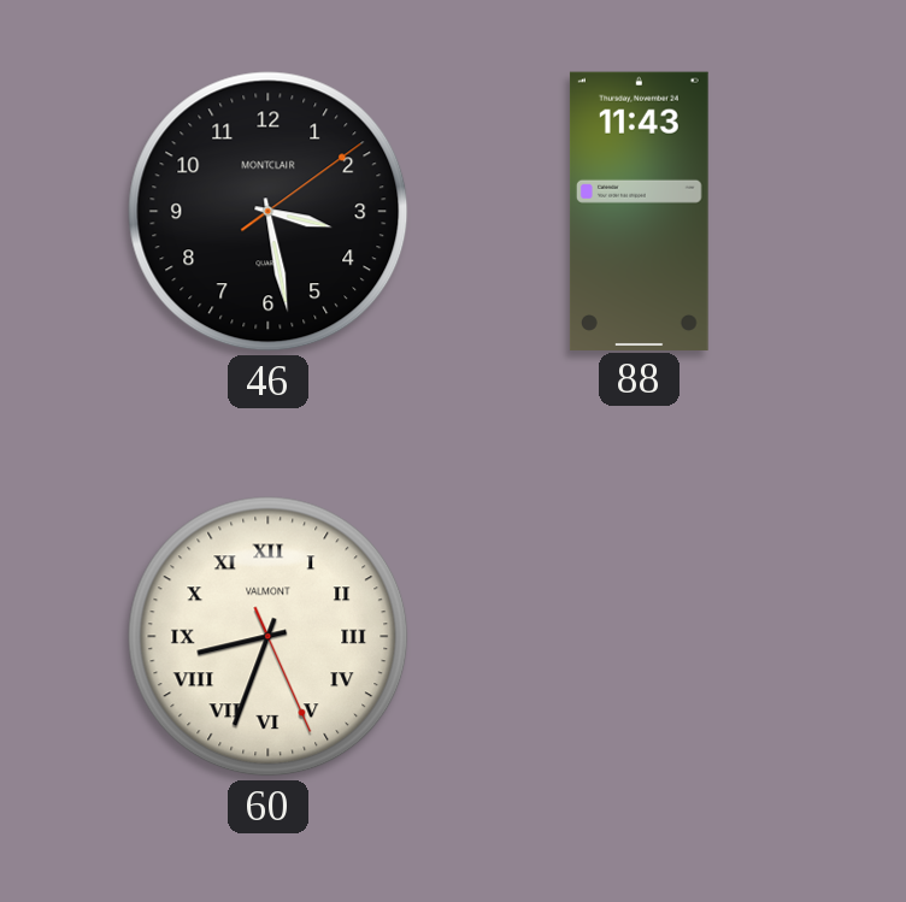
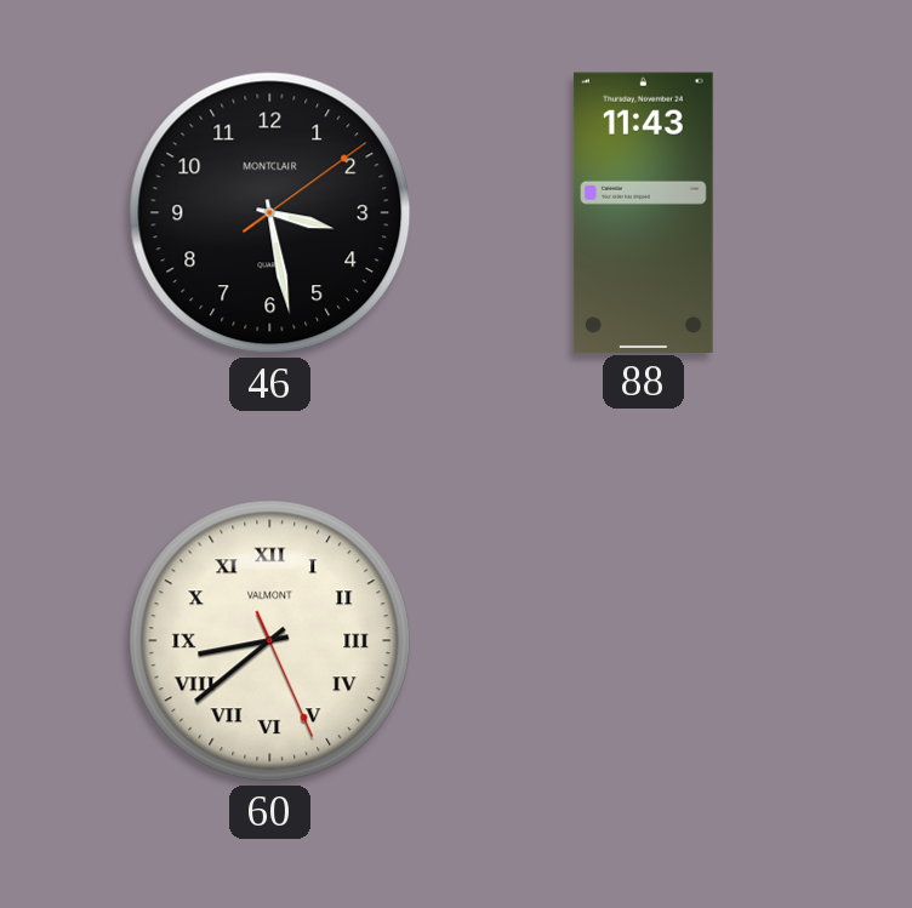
60: 8:33 -> 8:38 (270, 641)
